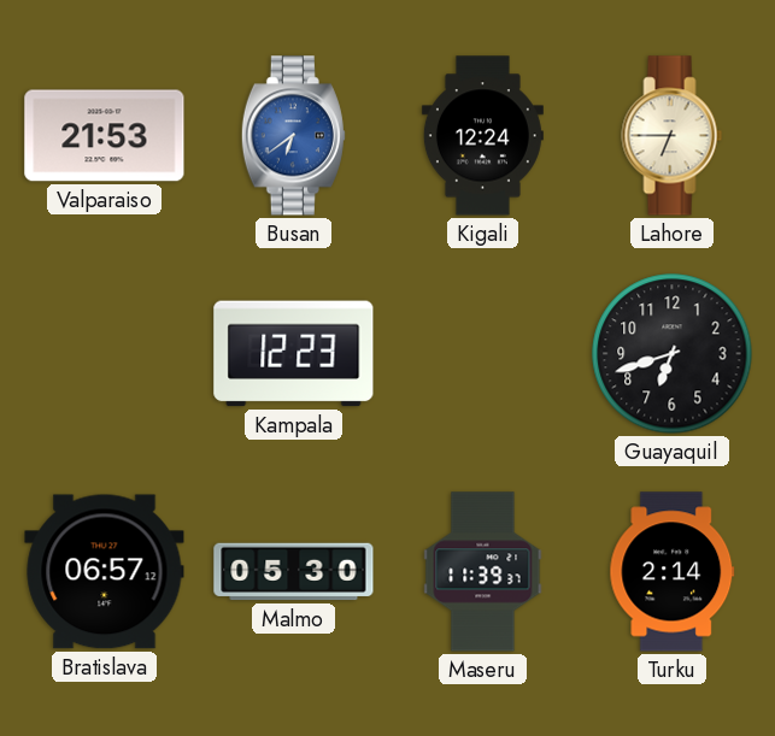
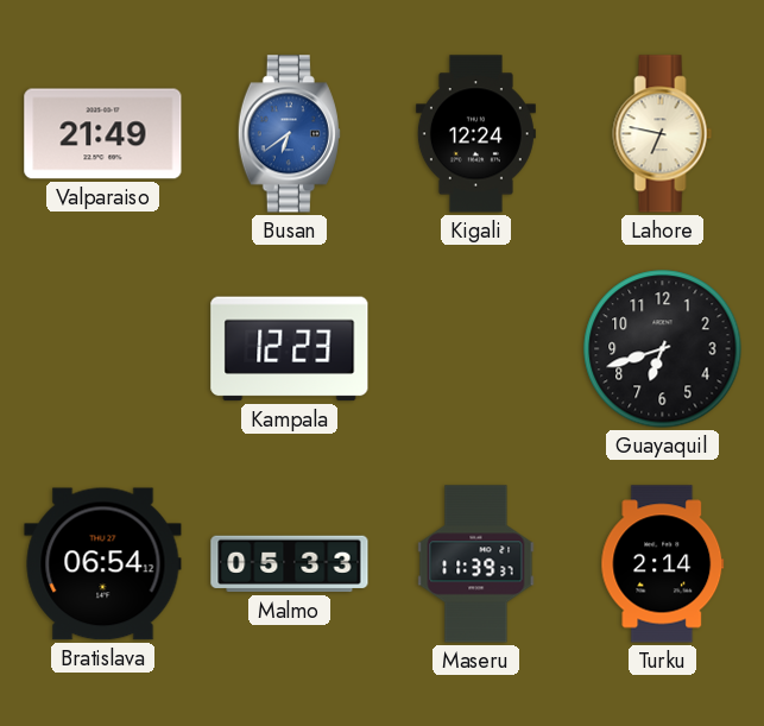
Valparaiso: 21:53 -> 21:49 (103, 134)
Lahore: 6:45 -> 6:47 (663, 134)
Bratislava: 06:57 -> 06:54 (103, 564)
Malmo: 05:30 -> 05:33 (290, 564)
